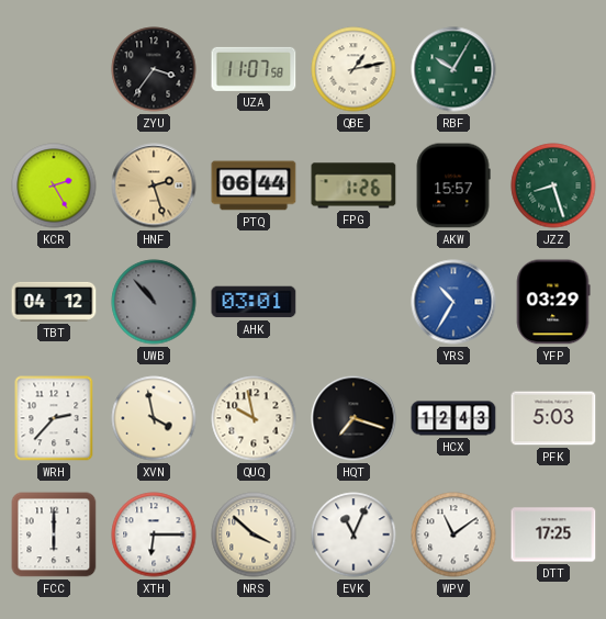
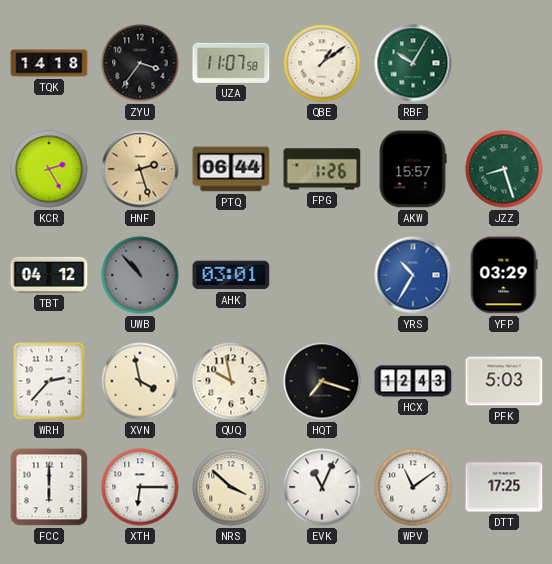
TQK: none -> 14:18 (49, 63)
QBE: 1:13 -> 1:09 (322, 63)
